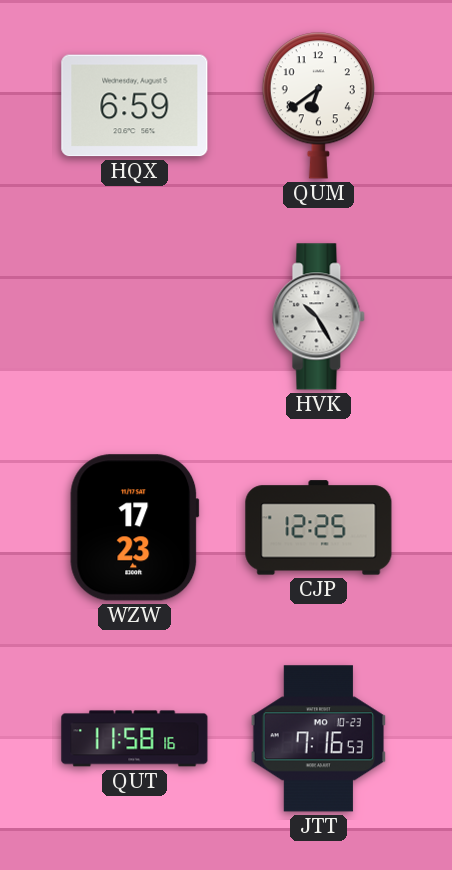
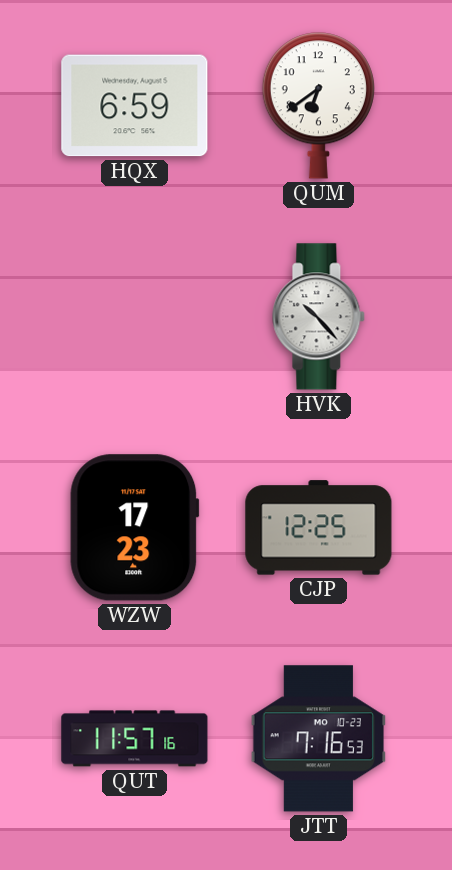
HVK: 10:25 -> 10:23 (319, 317)
QUT: 11:58 -> 11:57 (135, 739)
